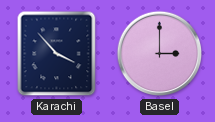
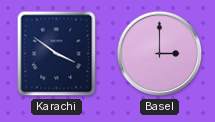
Karachi: 3:53 -> 3:51 (57, 54)
